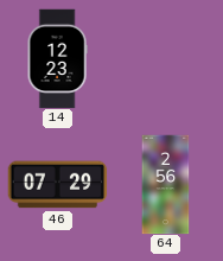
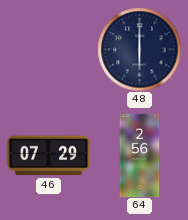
14: 12:23 -> none (57, 58)
48: none -> 6:00 (139, 49)
